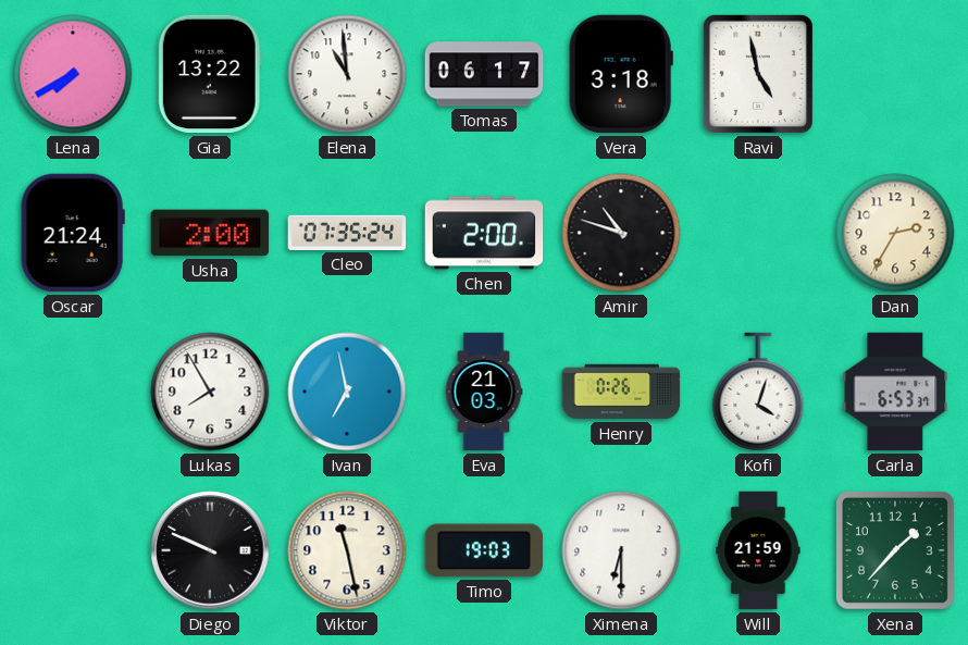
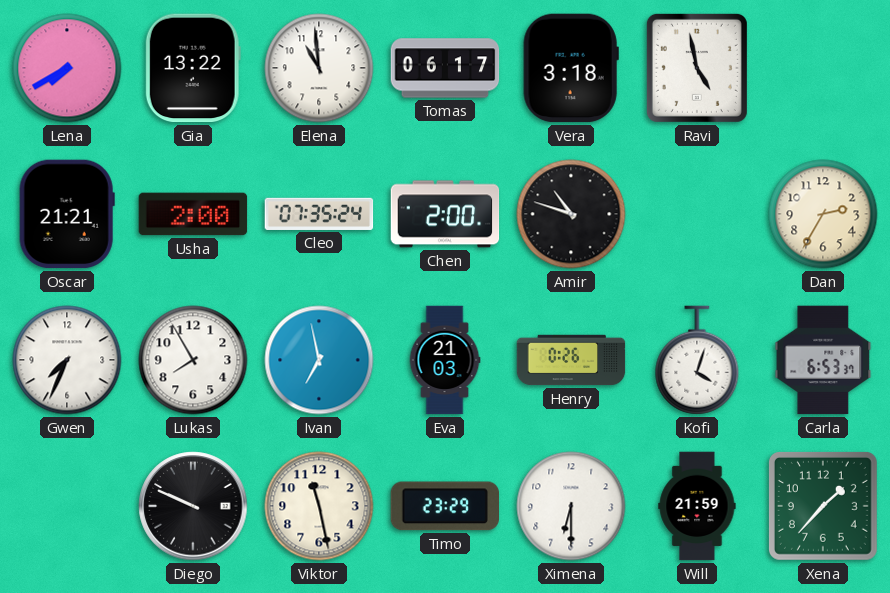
Oscar: 21:24 -> 21:21 (67, 214)
Gwen: none -> 7:34 (67, 360)
Timo: 19:03 -> 23:29 (444, 506)
